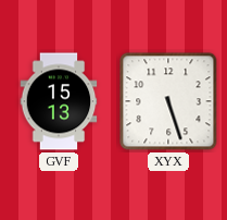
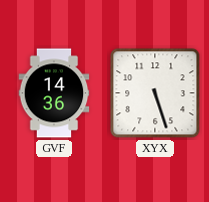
GVF: 15:13 -> 14:36 (54, 93)
